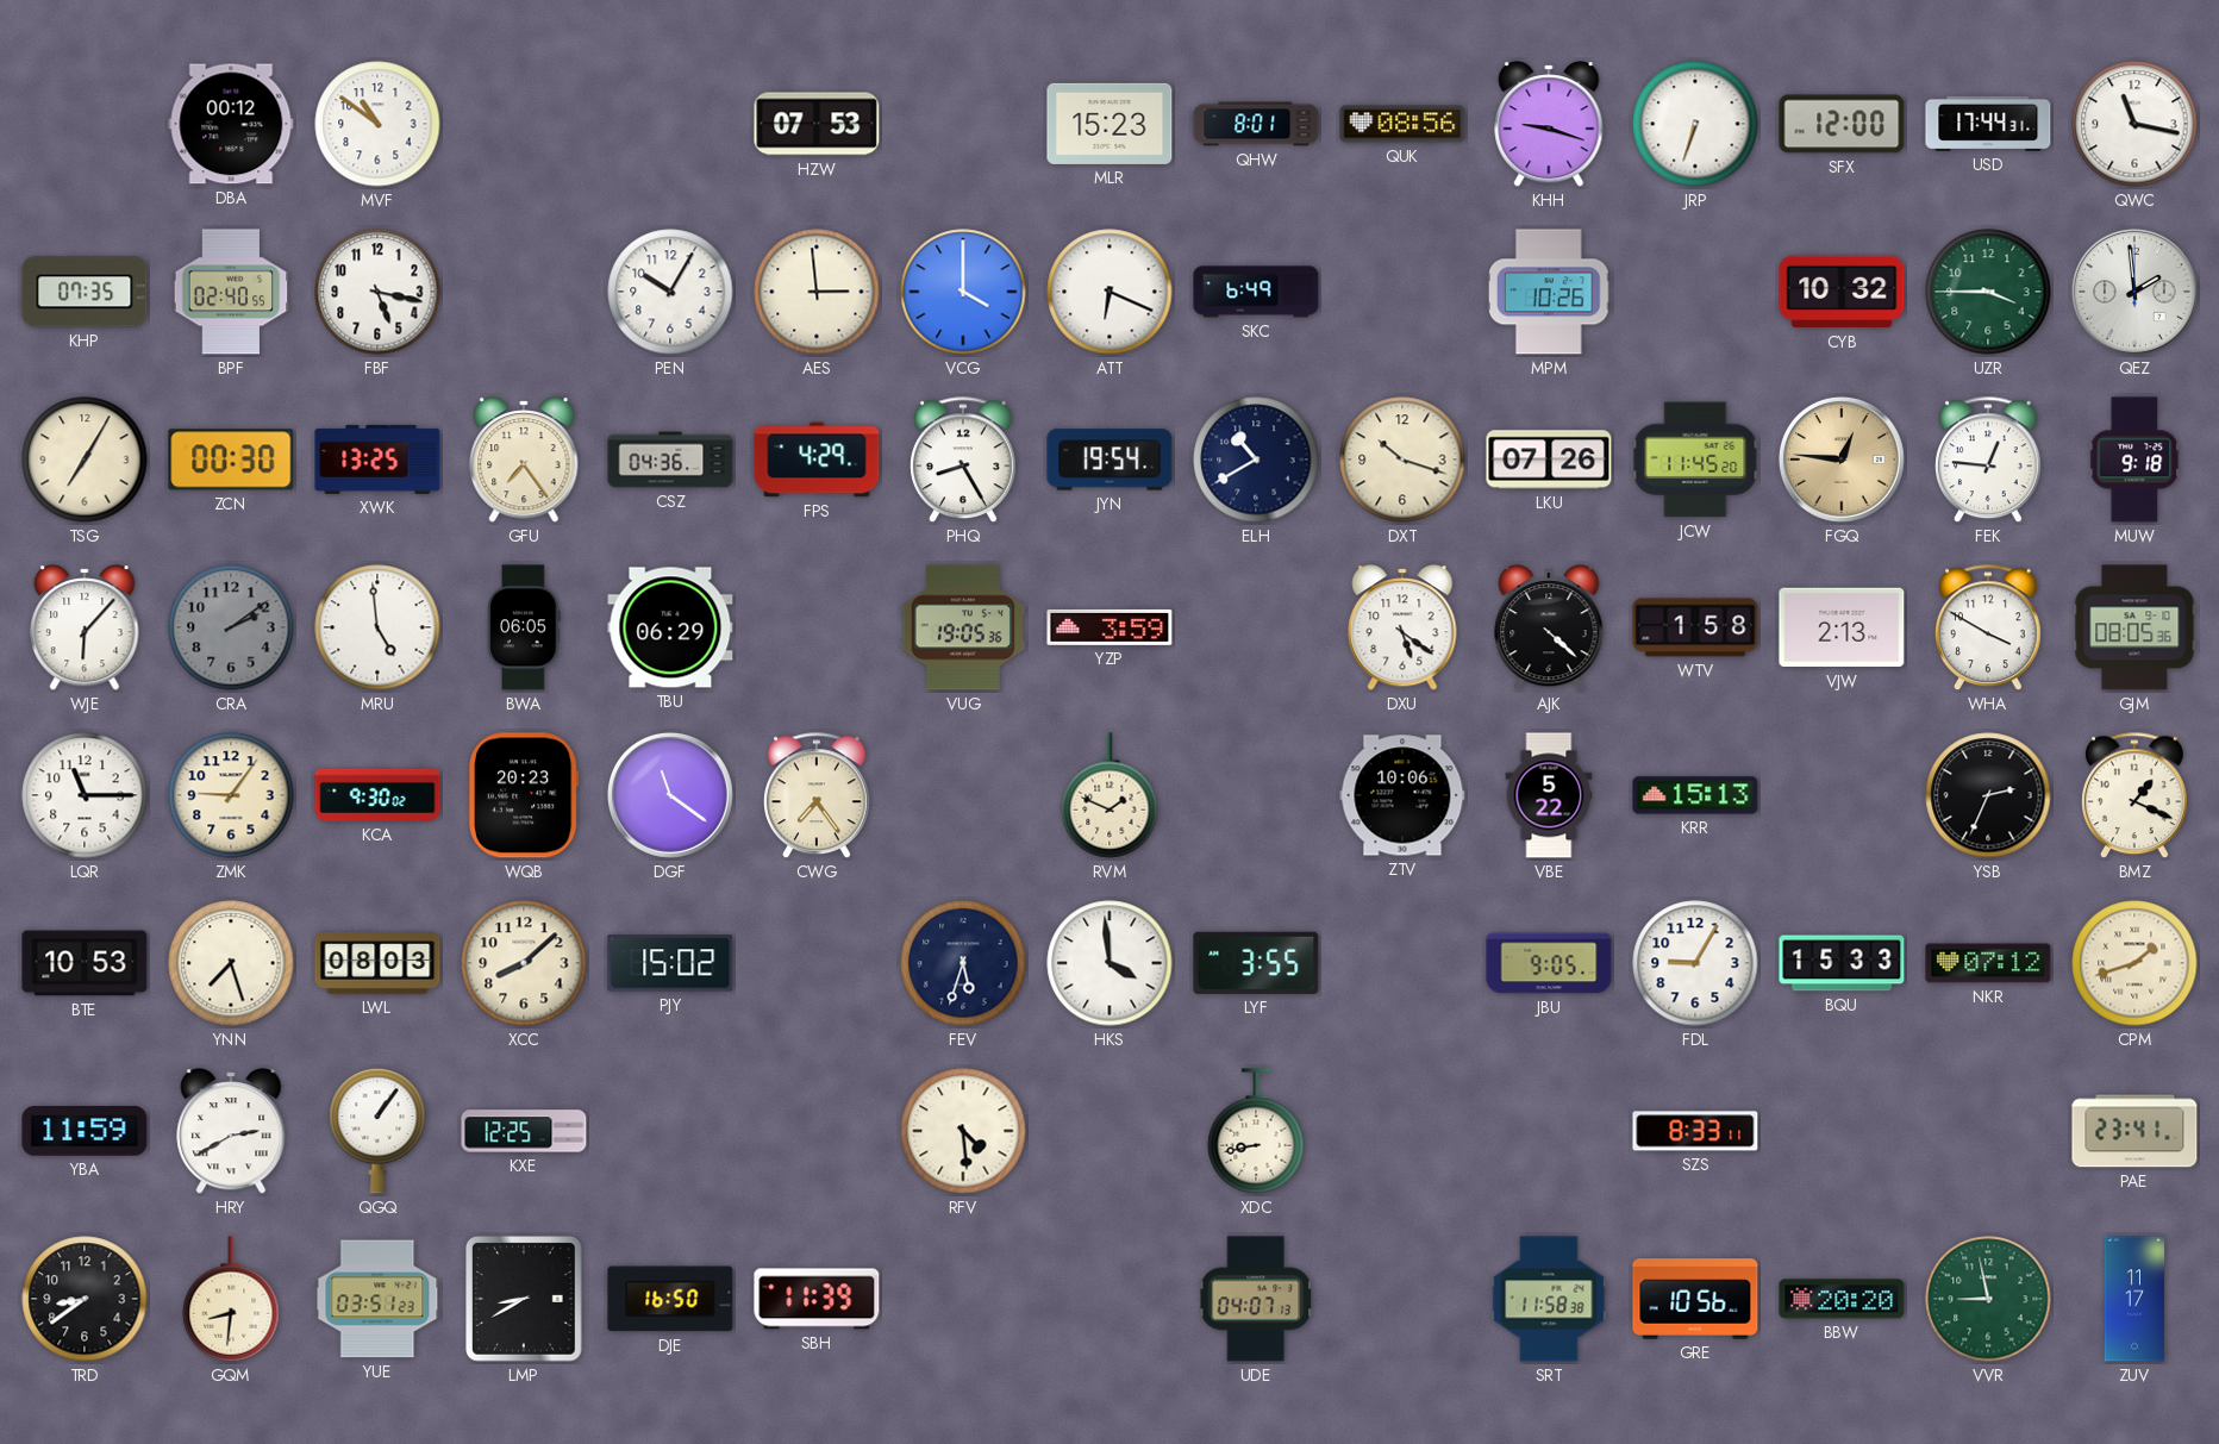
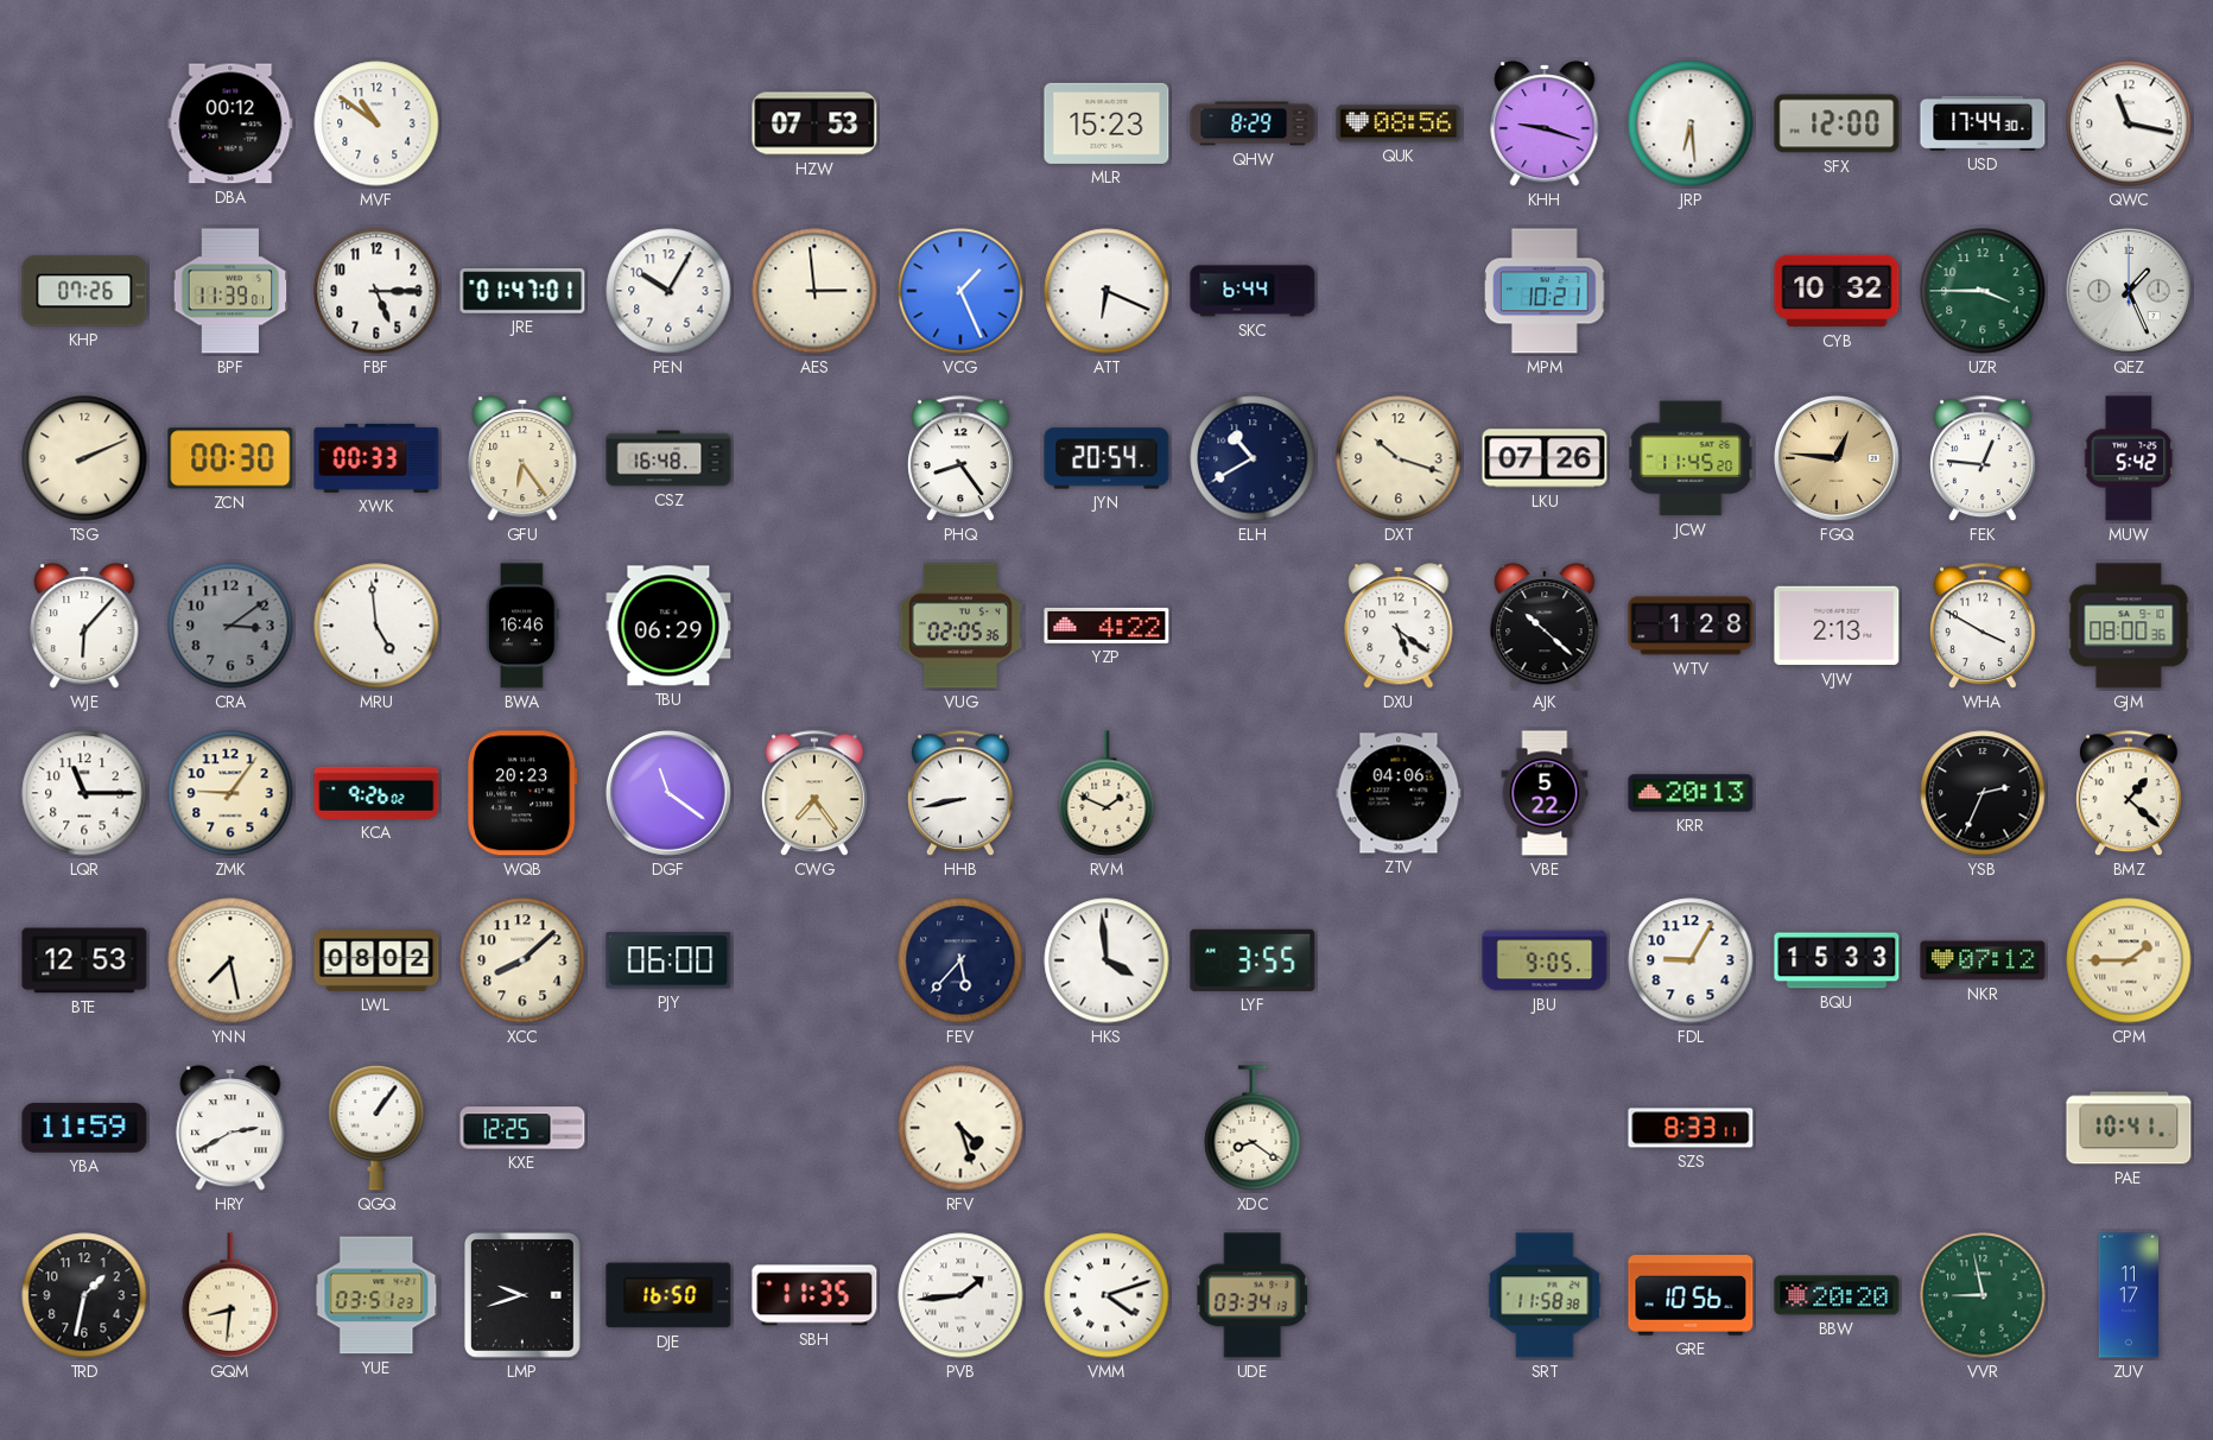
QHW: 8:01 -> 8:29 (1253, 123)
JRP: 6:33 -> 6:29 (1691, 123)
USD: 17:44:31 -> 17:44:30 (1983, 123)
KHP: 07:35 -> 07:26 (84, 291)
BPF: 02:40 -> 11:39 (230, 291)
FBF: 5:17 -> 5:15 (376, 291)
JRE: none -> 01:47 (522, 291)
VCG: 4:00 -> 1:26 (960, 291)
SKC: 6:49 -> 6:44 (1253, 291)
MPM: 10:26 -> 10:21 (1545, 291)
QEZ: 1:59 -> 1:26 (2129, 291)
TSG: 7:05 -> 2:11 (84, 458)
XWK: 13:25 -> 00:33 (376, 458)
GFU: 7:24 -> 6:24 (522, 458)
CSZ: 04:36 -> 16:48 (668, 458)
FPS: 4:29 -> none (817, 460)
PHQ: 8:25 -> 8:24 (962, 459)
JYN: 19:54 -> 20:54 (1106, 458)
MUW: 9:18 -> 5:42 (2129, 458)
CRA: 2:09 -> 3:09 (230, 626)
BWA: 06:05 -> 16:46 (522, 626)
VUG: 19:05 -> 02:05 (959, 626)
YZP: 3:59 -> 4:22 (1106, 626)
AJK: 4:22 -> 10:22 (1545, 626)
WTV: 1:58 -> 1:28 (1691, 626)
GJM: 08:05 -> 08:00 (2129, 626)
KCA: 9:30 -> 9:26 (376, 793)
HHB: none -> 8:43 (962, 794)
ZTV: 10:06 -> 04:06 (1399, 793)
KRR: 15:13 -> 20:13 (1691, 793)
BMZ: 1:19 -> 1:22 (2130, 794)
BTE: 10:53 -> 12:53 (84, 960)
YNN: 7:27 -> 7:28 (230, 960)
LWL: 08:03 -> 08:02 (376, 960)
PJY: 15:02 -> 06:00 (668, 960)
FEV: 5:33 -> 5:37 (960, 960)
CPM: 1:42 -> 1:45 (2129, 960)
RFV: 4:29 -> 4:27 (960, 1128)
XDC: 8:43 -> 8:21 (1253, 1128)
PAE: 23:41 -> 10:41 (2129, 1128)
TRD: 8:39 -> 1:32 (84, 1295)
LMP: 8:40 -> 9:42 (524, 1296)
SBH: 11:39 -> 11:35 (814, 1295)
PVB: none -> 1:44 (960, 1295)
VMM: none -> 4:12 (1106, 1295)
UDE: 04:07 -> 03:34 (1251, 1295)
